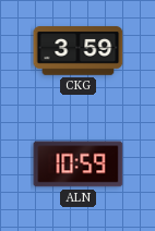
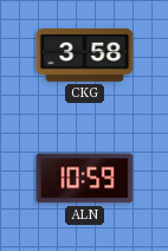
CKG: 3:59 -> 3:58 (85, 56)
